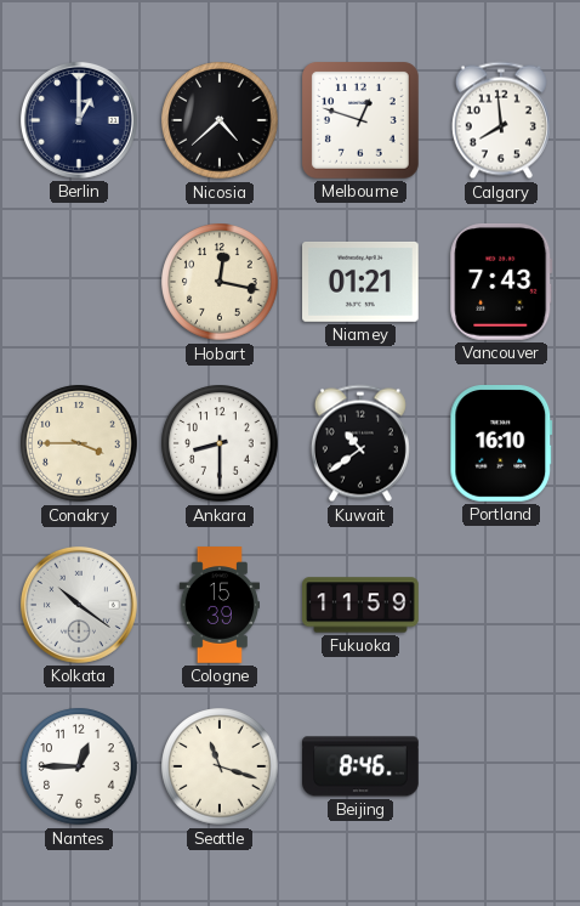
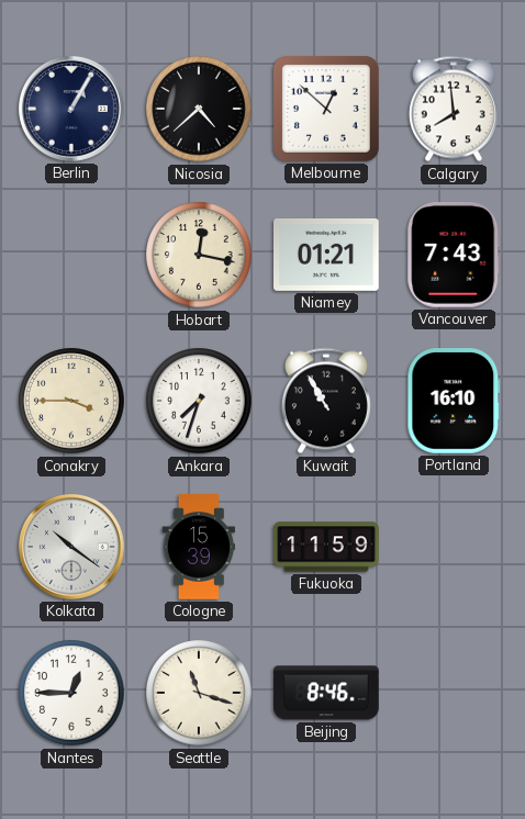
Berlin: 1:00 -> 1:05 (71, 109)
Melbourne: 12:48 -> 12:52 (327, 110)
Ankara: 8:30 -> 7:33 (199, 401)
Kuwait: 10:39 -> 10:55 (326, 401)
